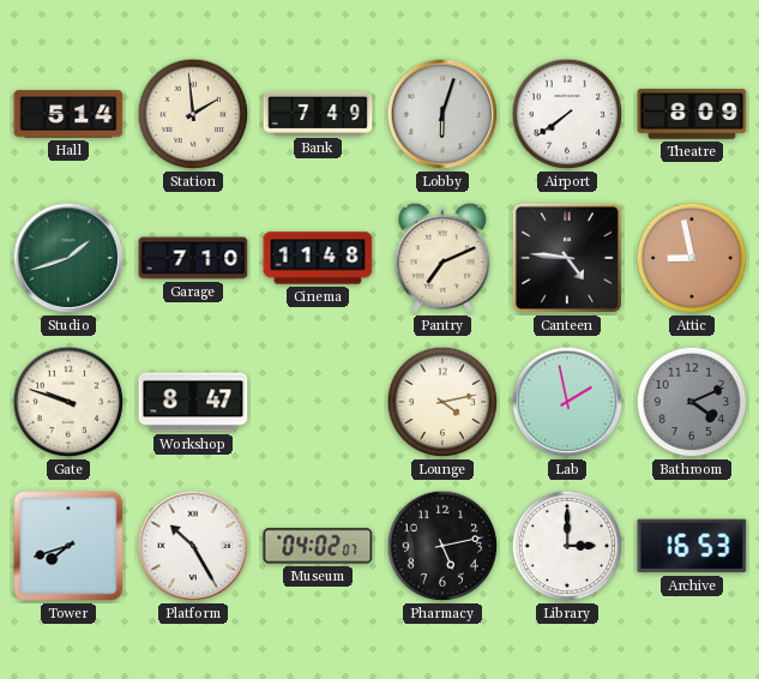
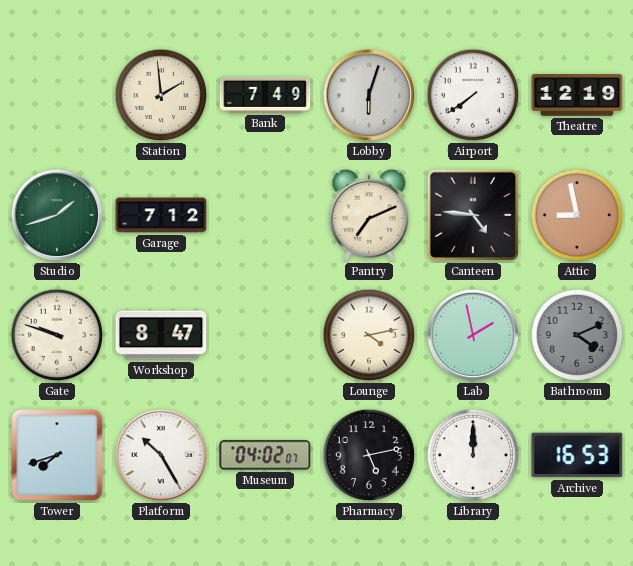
Hall: 5:14 -> none (68, 114)
Theatre: 8:09 -> 12:19 (577, 95)
Garage: 7:10 -> 7:12 (161, 215)
Cinema: 11:48 -> none (318, 258)
Library: 3:00 -> 12:00 (473, 455)
